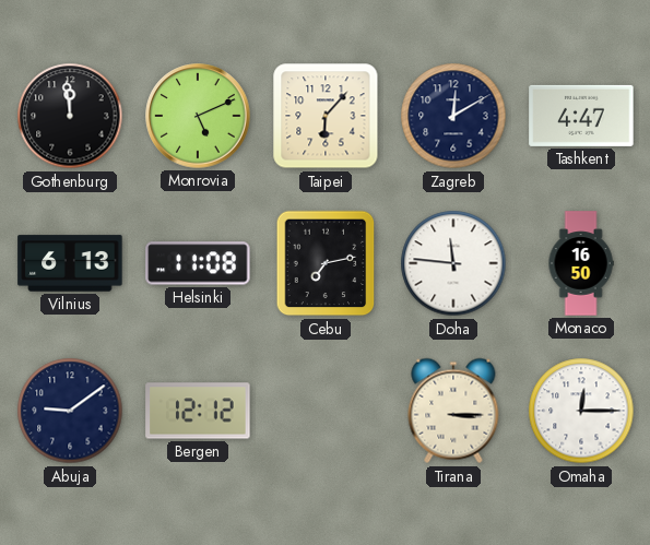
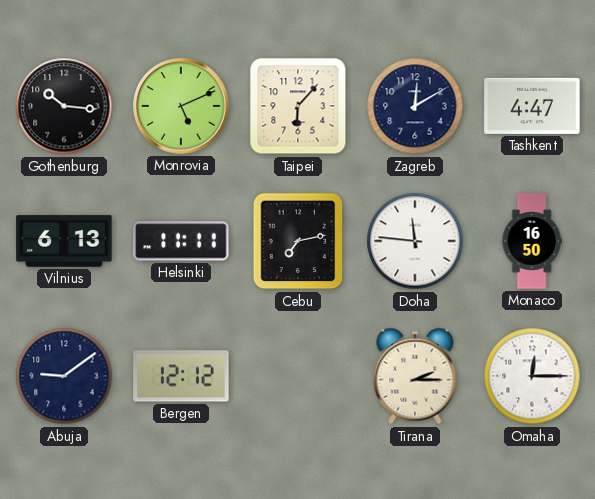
Gothenburg: 11:59 -> 10:16 (64, 106)
Helsinki: 11:08 -> 11:11 (181, 241)
Tirana: 3:15 -> 2:15 (415, 376)
